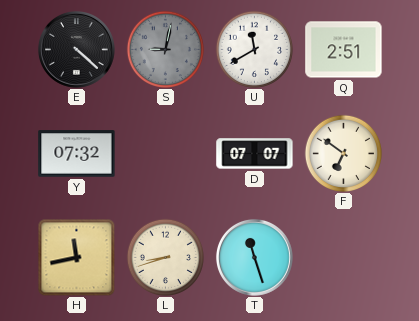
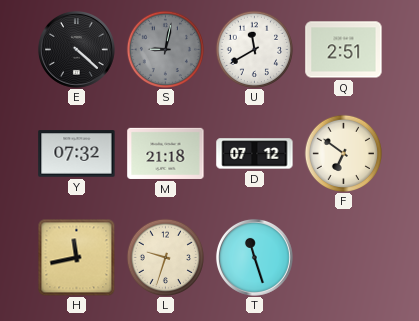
M: none -> 21:18 (166, 153)
D: 07:07 -> 07:12 (255, 154)
L: 8:42 -> 9:33 (165, 257)
